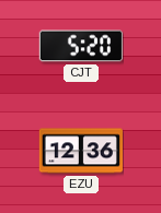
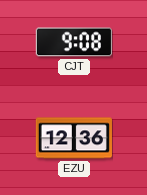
CJT: 5:20 -> 9:08 (74, 42)
